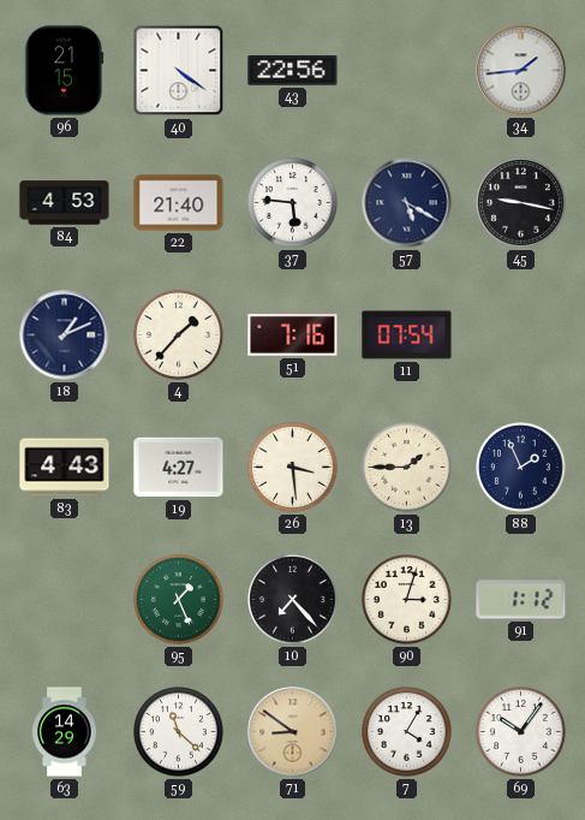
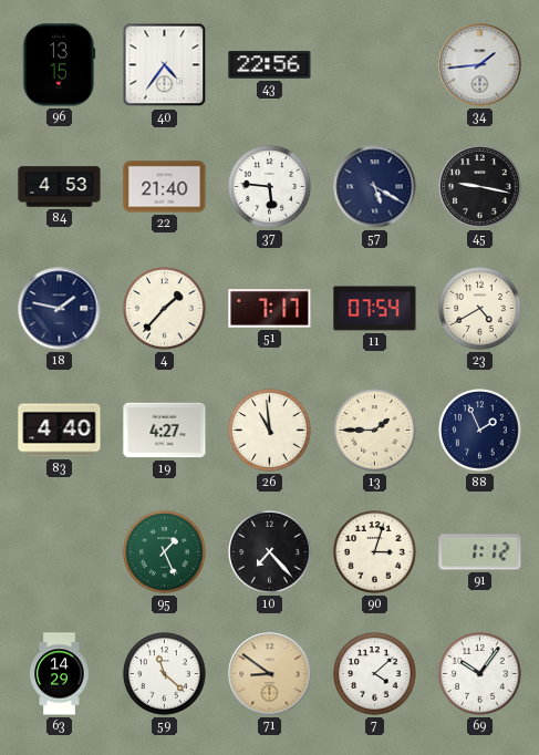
96: 21:15 -> 13:15 (60, 65)
40: 4:21 -> 4:36 (165, 65)
18: 1:11 -> 1:47 (60, 309)
51: 7:16 -> 7:17 (270, 309)
23: none -> 4:40 (480, 309)
83: 4:43 -> 4:40 (60, 431)
26: 3:29 -> 10:59 (270, 431)
7: 4:05 -> 4:08 (375, 674)
